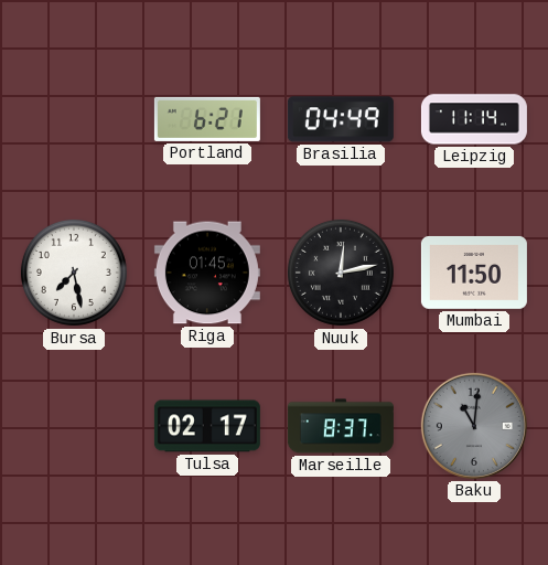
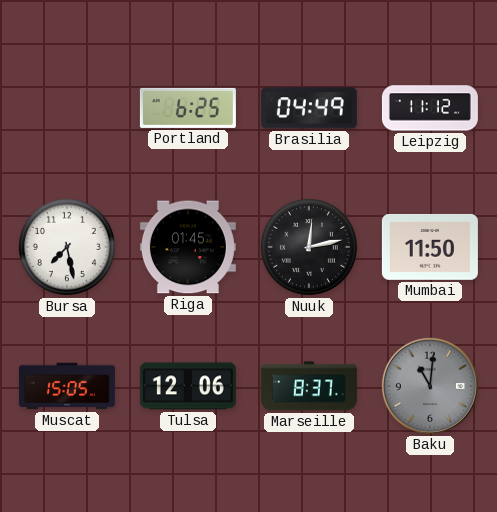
Portland: 6:21 -> 6:25 (188, 108)
Leipzig: 11:14 -> 11:12 (430, 108)
Muscat: none -> 15:05 (67, 386)
Tulsa: 02:17 -> 12:06 (188, 386)
